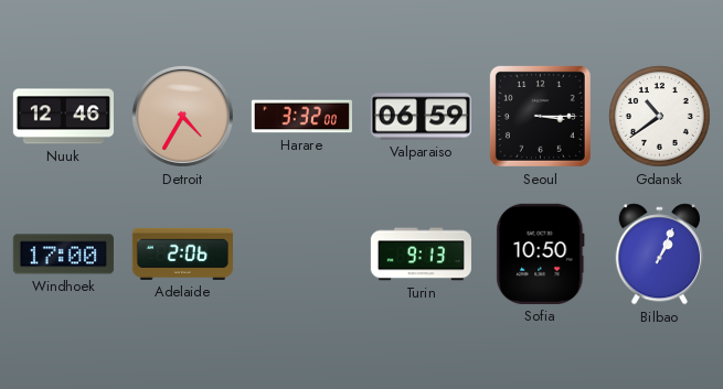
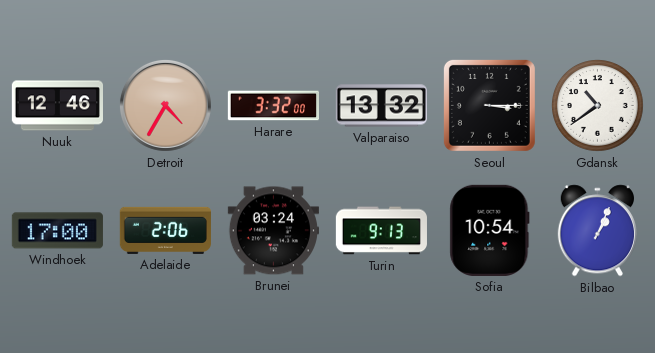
Valparaiso: 06:59 -> 13:32 (381, 106)
Brunei: none -> 03:24 (273, 231)
Sofia: 10:50 -> 10:54 (490, 230)
